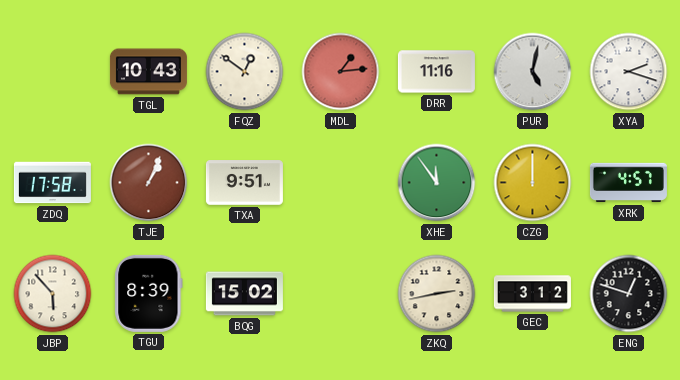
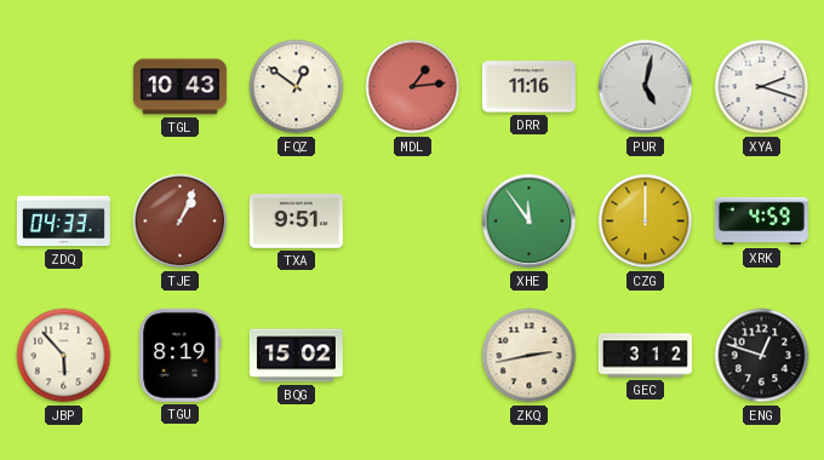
ZDQ: 17:58 -> 04:33 (63, 222)
XRK: 4:57 -> 4:59 (761, 222)
TGU: 8:39 -> 8:19 (181, 355)
